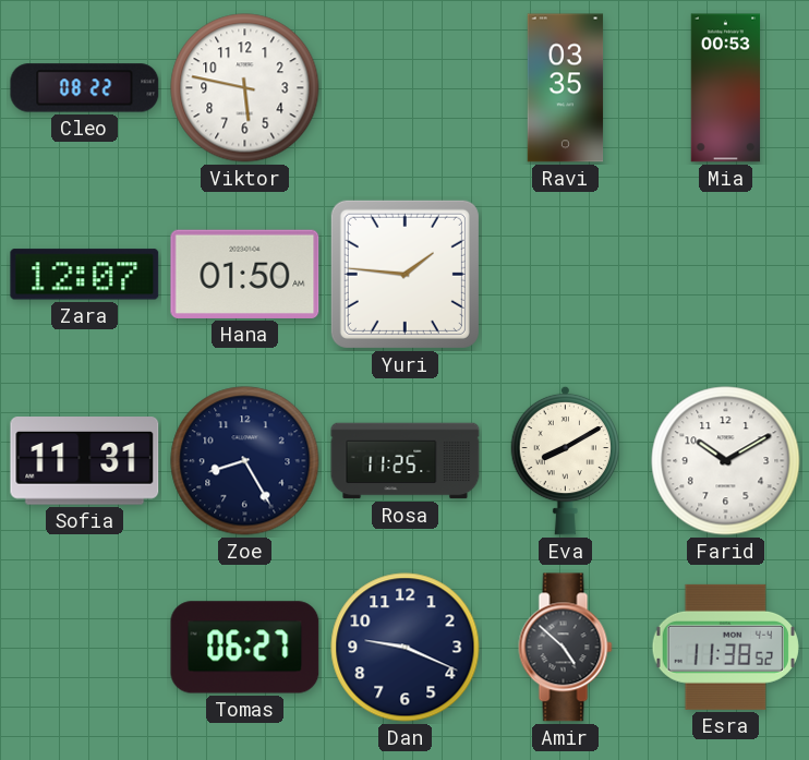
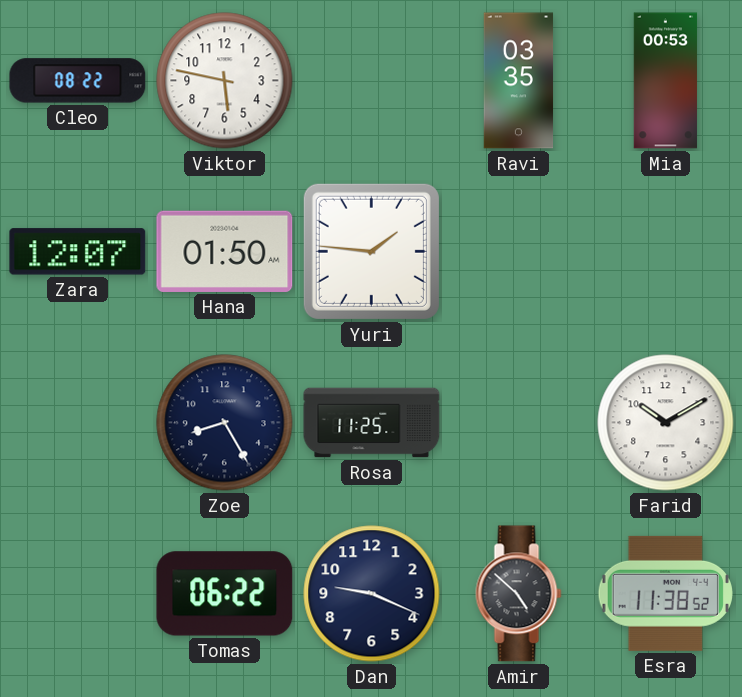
Sofia: 11:31 -> none (85, 461)
Eva: 8:10 -> none (566, 460)
Tomas: 06:27 -> 06:22 (225, 594)
